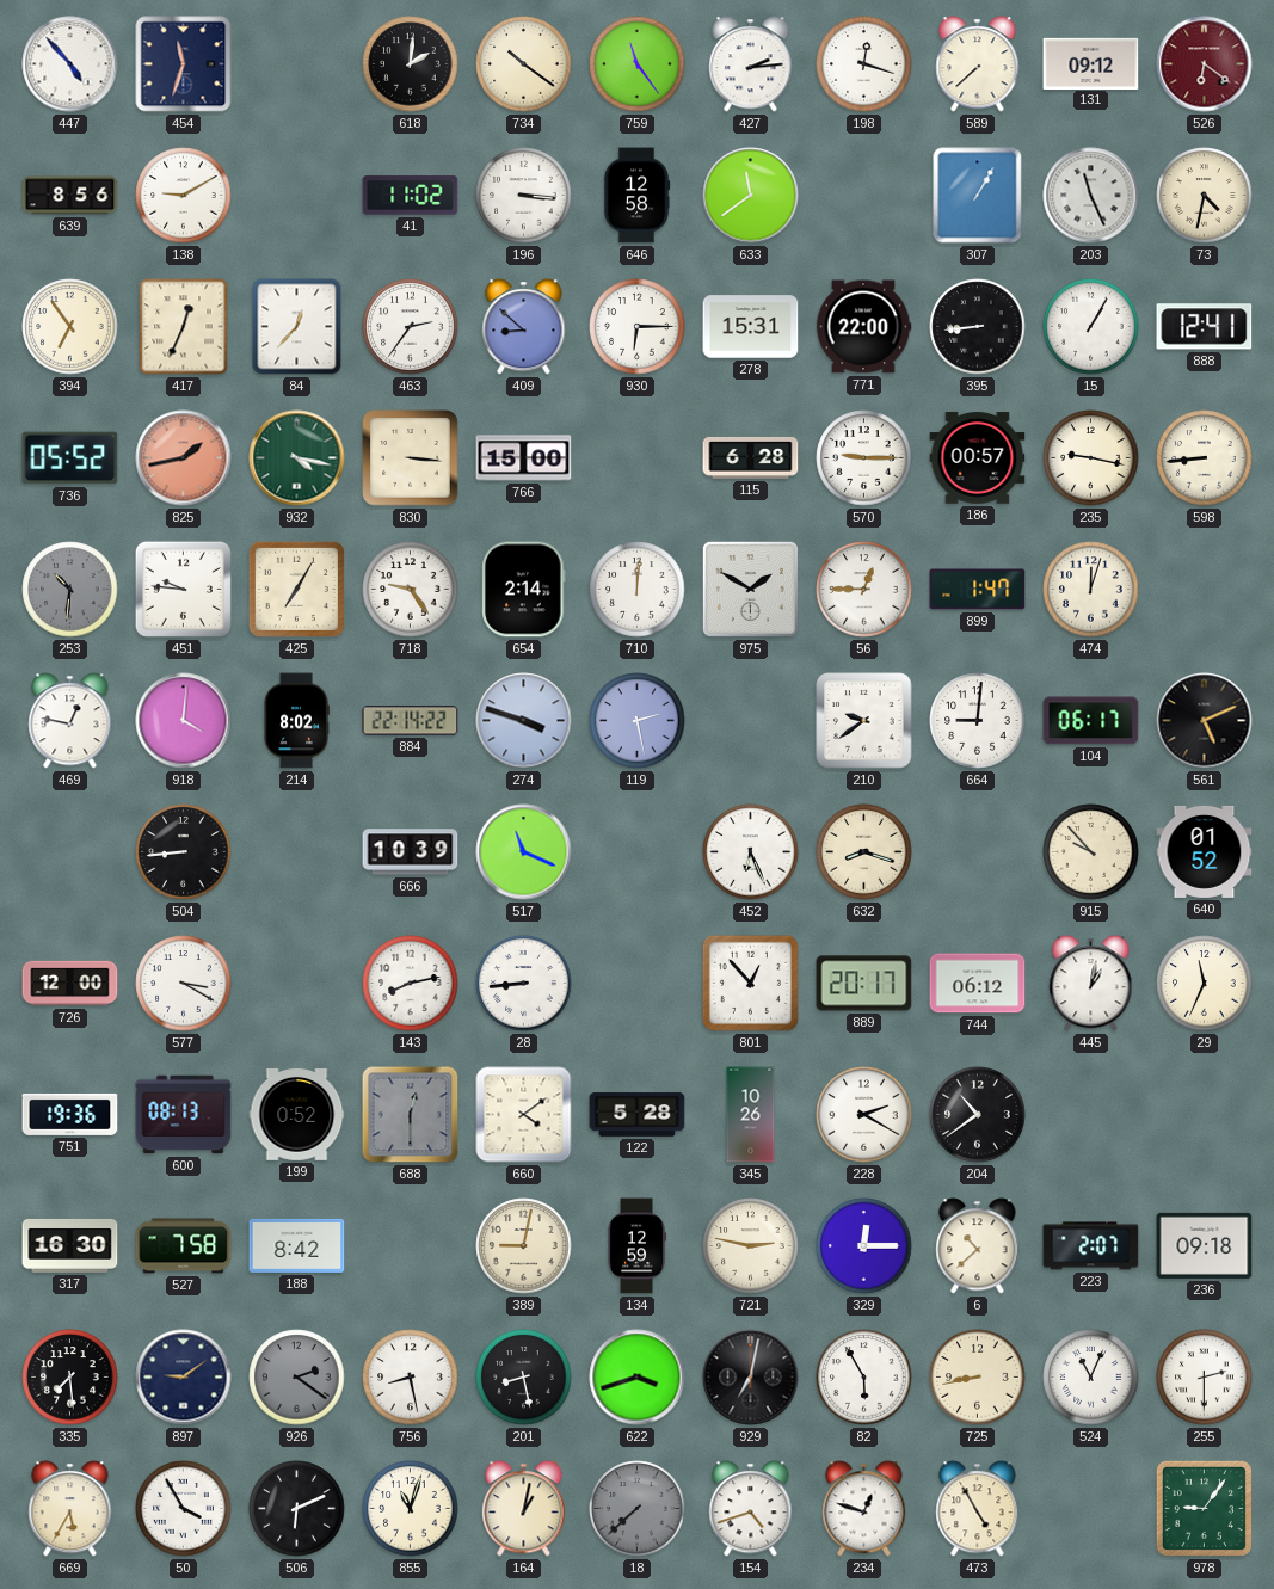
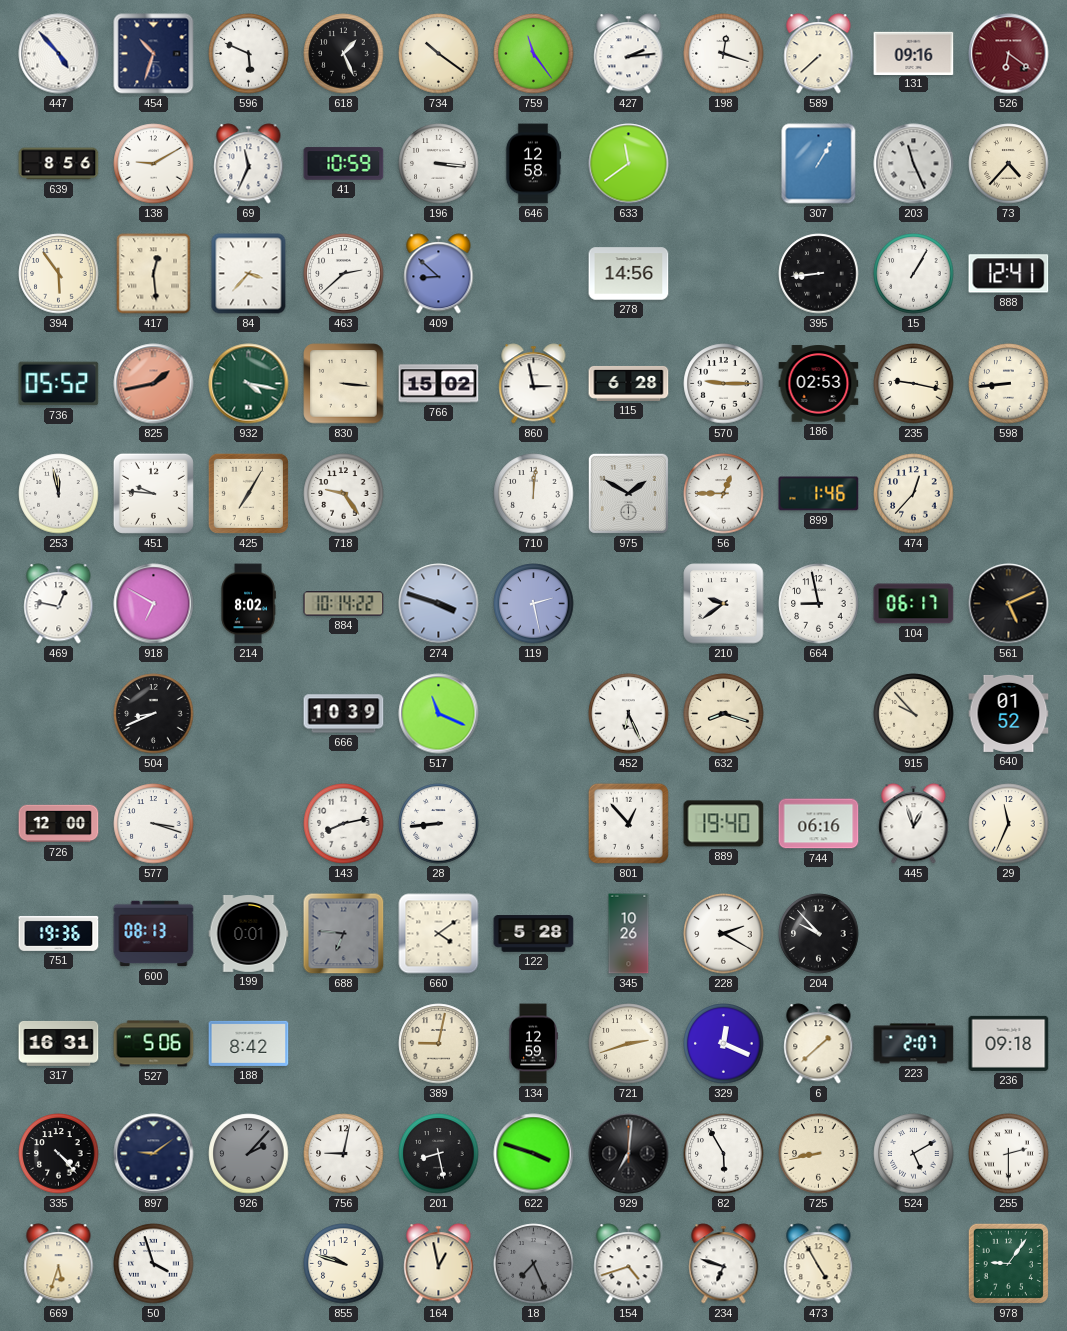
454: 11:33 -> 10:33 (154, 54)
596: none -> 5:49 (249, 54)
618: 2:01 -> 1:26 (344, 54)
131: 09:12 -> 09:16 (914, 53)
69: none -> 11:34 (249, 164)
41: 11:02 -> 10:59 (344, 164)
73: 4:32 -> 4:37 (1009, 164)
394: 6:54 -> 5:54 (59, 274)
417: 12:34 -> 12:29 (154, 274)
84: 12:37 -> 3:37 (249, 274)
463: 2:36 -> 2:38 (344, 274)
930: 6:15 -> none (638, 327)
278: 15:31 -> 14:56 (629, 274)
771: 22:00 -> none (863, 327)
766: 15:00 -> 15:02 (439, 384)
860: none -> 2:58 (534, 384)
186: 00:57 -> 02:53 (819, 384)
253: 10:31 -> 11:58 (59, 494)
253 dial: grey -> white (59, 494)
654: 2:14 -> none (524, 590)
899: 1:47 -> 1:46 (819, 494)
474: 12:03 -> 12:37 (914, 494)
918: 4:01 -> 6:50 (154, 604)
884: 22:14 -> 10:14 (344, 604)
664: 9:01 -> 8:58 (819, 604)
504: 8:44 -> 8:41 (154, 714)
577: 3:20 -> 3:18 (154, 824)
889: 20:17 -> 19:40 (724, 824)
744: 06:12 -> 06:16 (819, 824)
445: 1:02 -> 12:57 (914, 824)
199: 0:52 -> 0:01 (249, 934)
688: 12:30 -> 6:46 (344, 934)
204: 10:39 -> 9:53 (819, 934)
317: 16:30 -> 16:31 (59, 1043)
527: 7:58 -> 5:06 (154, 1044)
721: 2:47 -> 2:42 (629, 1044)
329: 12:15 -> 12:19 (724, 1044)
6: 10:38 -> 1:38 (819, 1044)
335: 7:29 -> 4:23 (59, 1154)
926: 2:21 -> 2:07 (249, 1154)
756: 8:28 -> 9:02 (344, 1154)
622: 3:42 -> 3:48 (534, 1154)
929: 7:02 -> 7:01 (629, 1154)
524: 11:04 -> 5:10 (914, 1154)
669: 5:35 -> 5:33 (59, 1264)
50: 3:55 -> 3:57 (154, 1264)
506: 6:11 -> none (297, 1509)
855: 11:03 -> 9:48 (344, 1264)
164: 1:02 -> 12:58 (439, 1264)
18: 7:38 -> 7:26 (534, 1264)
234: 12:48 -> 6:48 (724, 1264)
